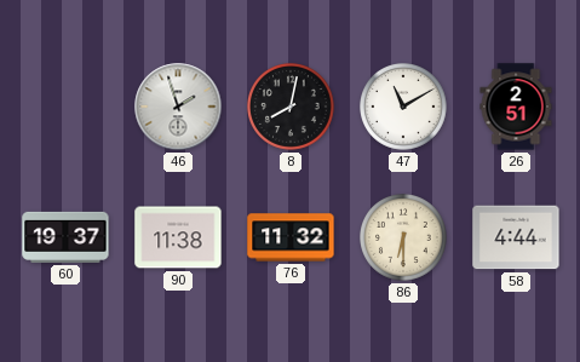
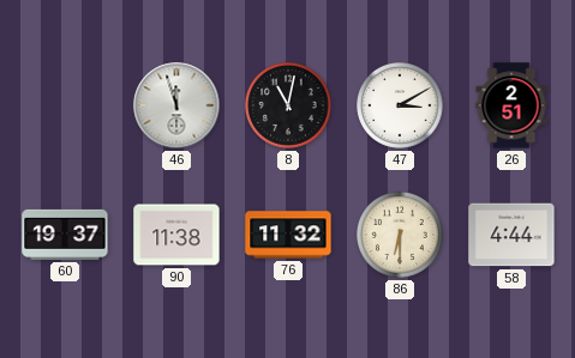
46: 1:57 -> 11:57 (176, 105)
8: 8:02 -> 11:02 (289, 107)
47: 11:10 -> 3:10 (401, 107)
